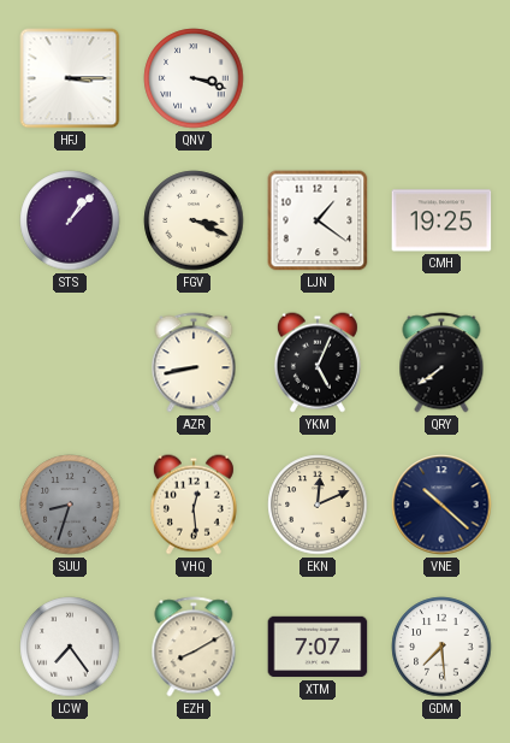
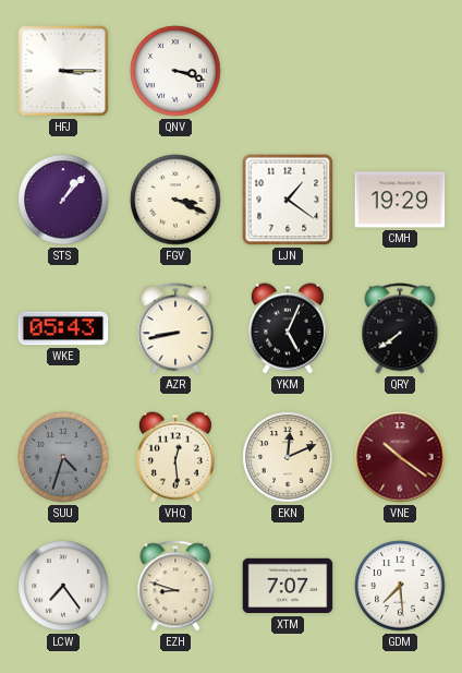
CMH: 19:25 -> 19:29 (400, 200)
WKE: none -> 05:43 (63, 328)
SUU: 8:33 -> 4:33 (63, 457)
VNE: 10:22 -> 10:21 (400, 457)
VNE dial: navy -> burgundy (400, 457)
EZH: 8:10 -> 8:48 (175, 586)
